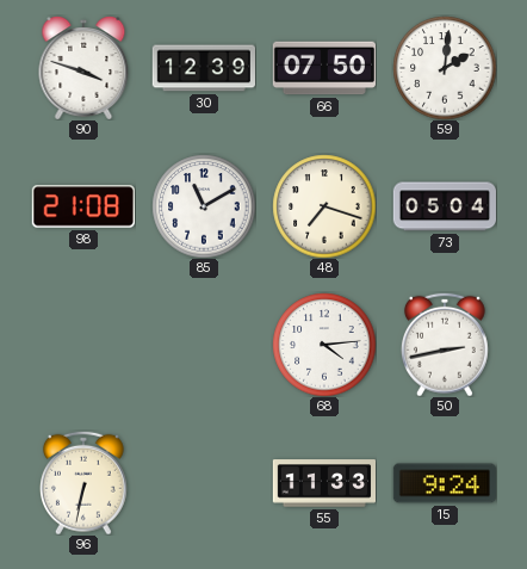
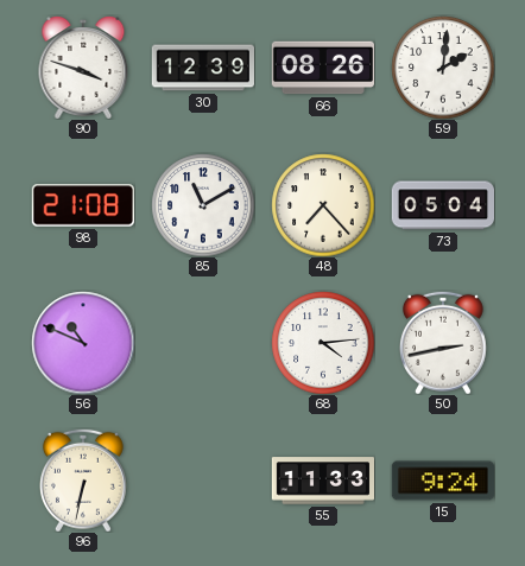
66: 07:50 -> 08:26 (322, 68)
48: 7:18 -> 7:23 (323, 205)
56: none -> 10:49 (83, 343)
